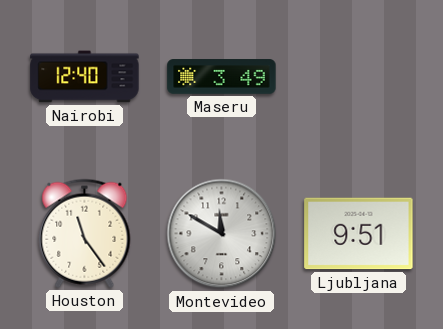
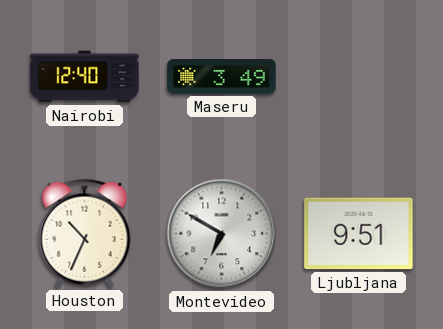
Houston: 11:24 -> 10:34 (85, 233)
Montevideo: 11:50 -> 6:50 (222, 234)
